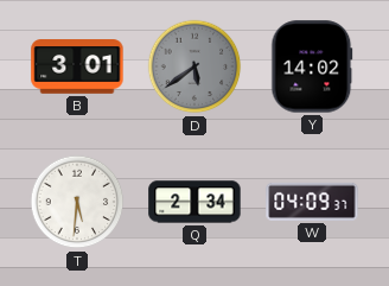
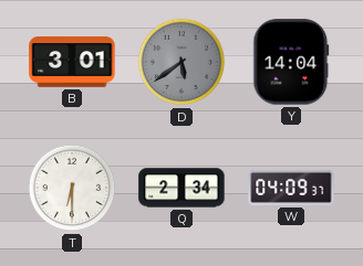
Y: 14:02 -> 14:04 (291, 62)
T: 5:31 -> 6:30 (72, 188)
